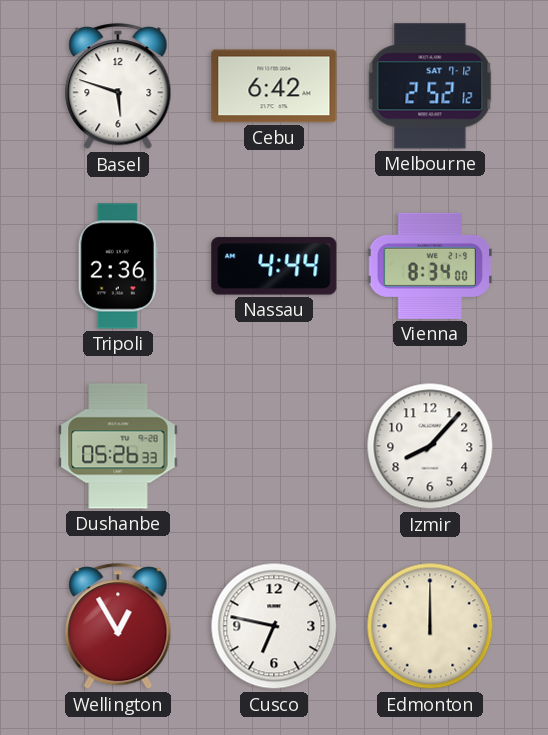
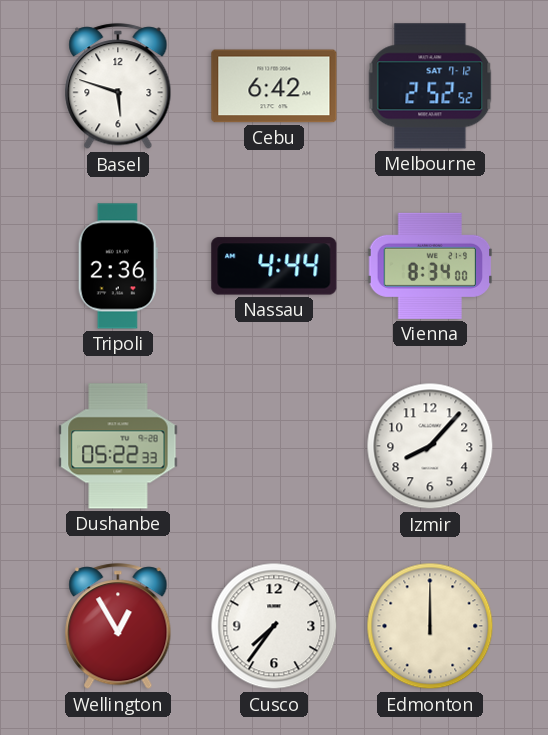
Melbourne: 2:52:12 -> 2:52:52 (430, 86)
Dushanbe: 05:26 -> 05:22 (118, 446)
Cusco: 6:47 -> 7:36 (274, 626)
